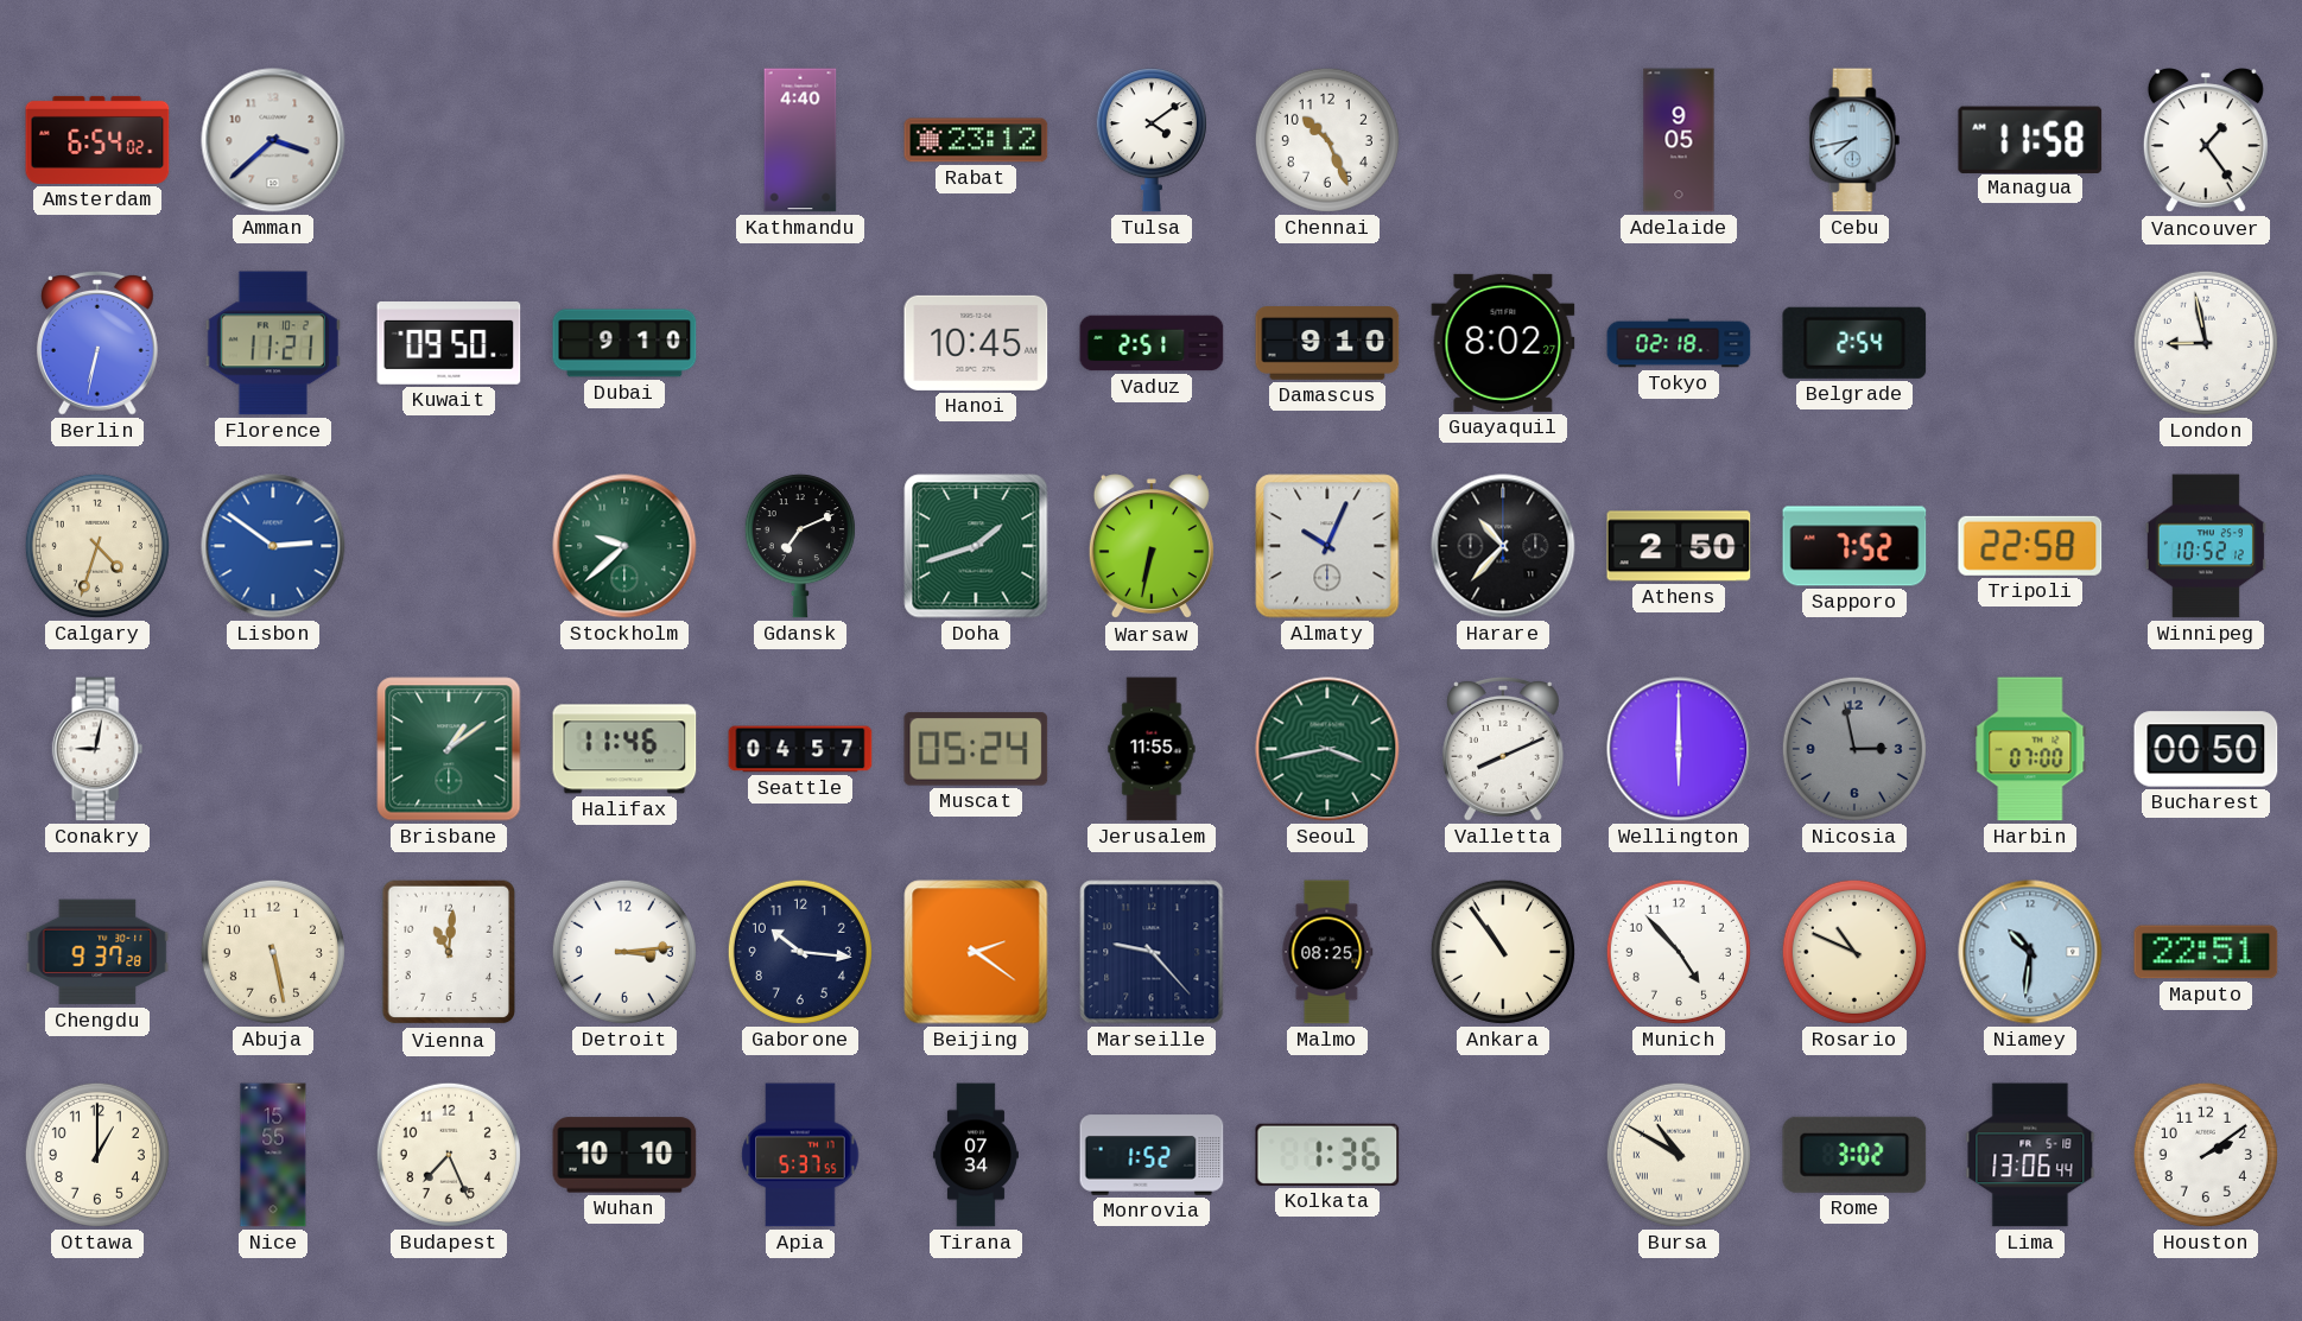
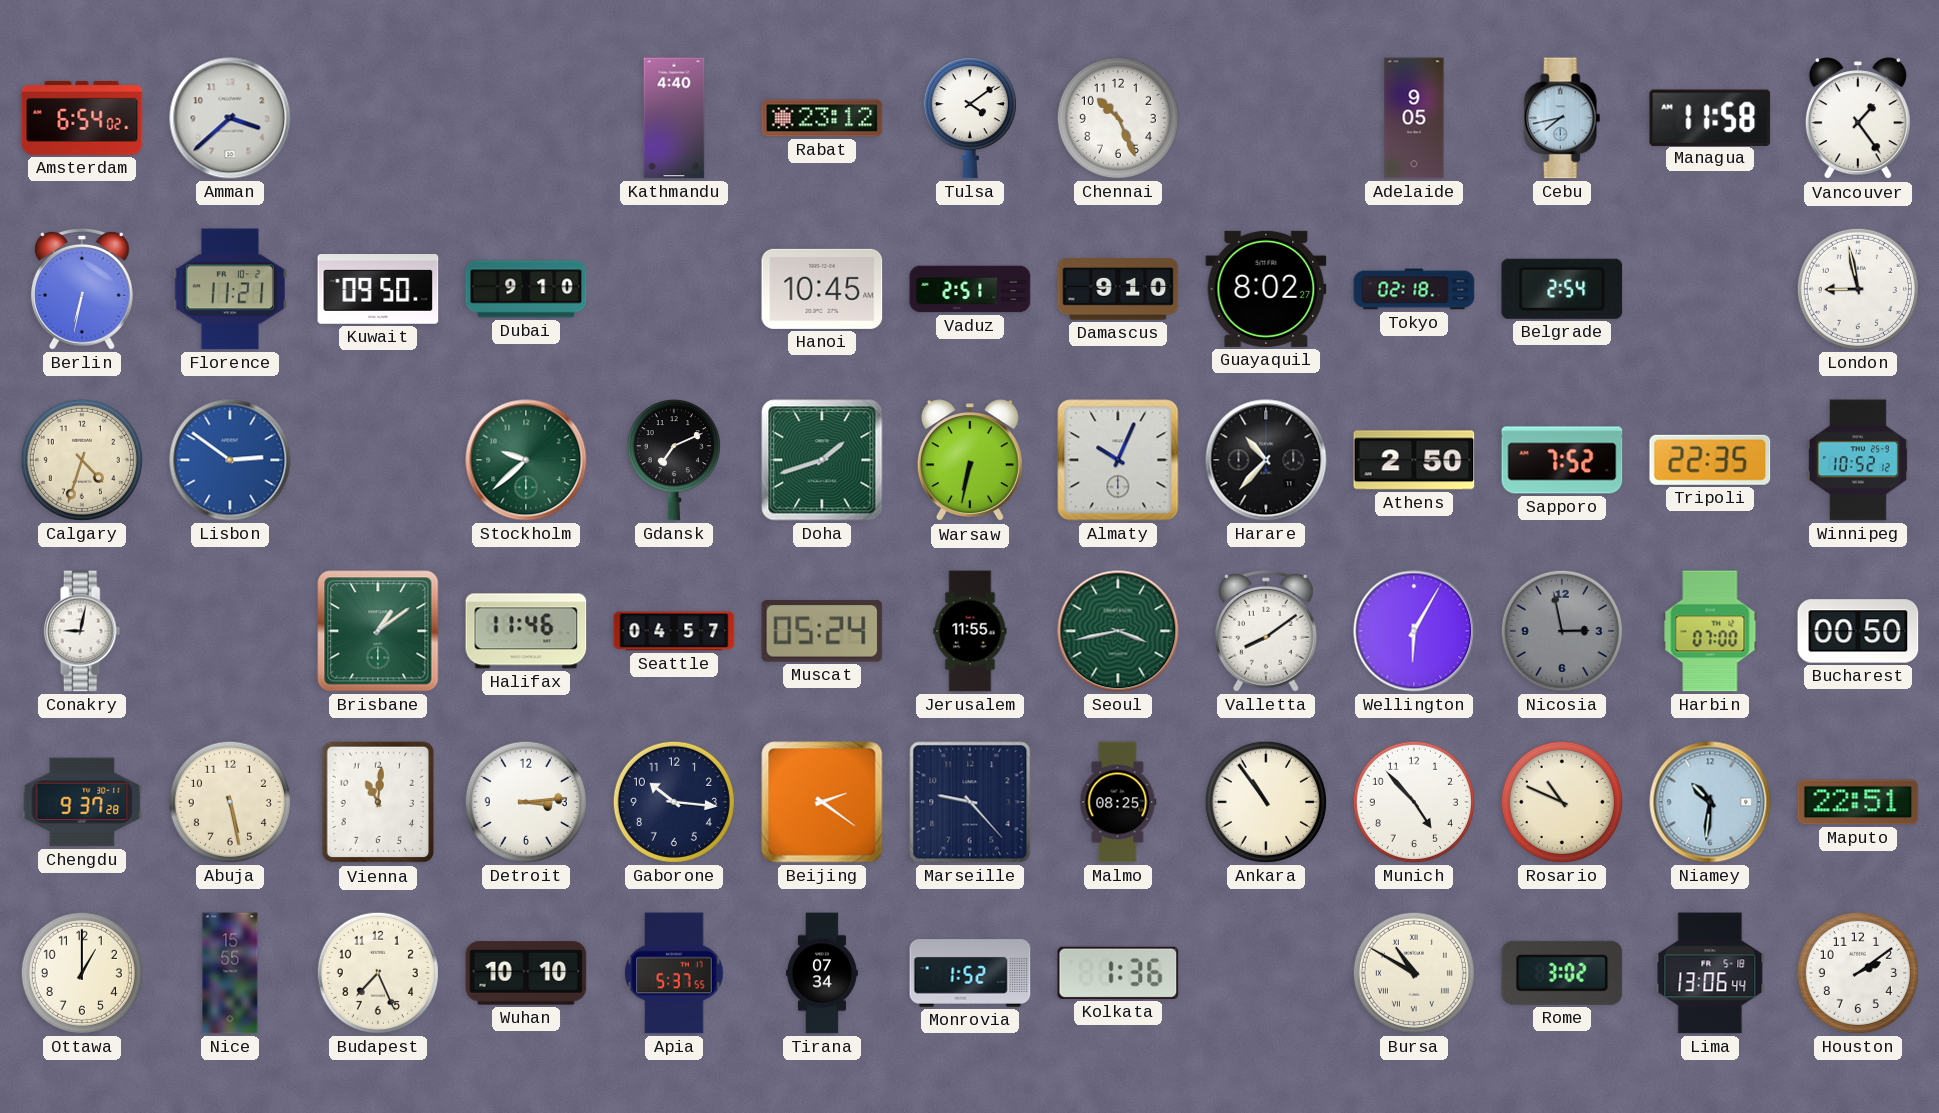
Tripoli: 22:58 -> 22:35 (1710, 460)
Valletta: 8:11 -> 8:09 (1266, 632)
Wellington: 6:00 -> 6:05 (1414, 631)
